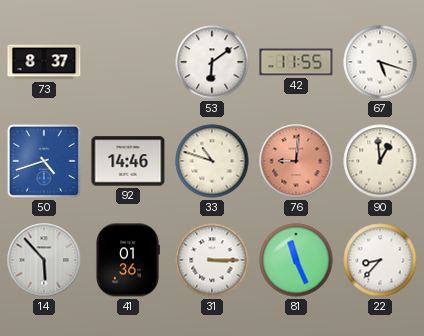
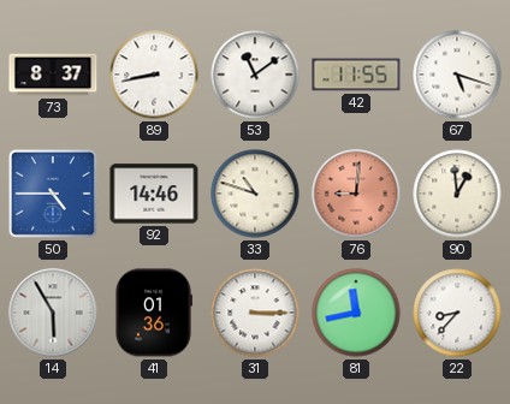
89: none -> 8:43 (154, 75)
53: 6:09 -> 11:09 (255, 75)
50: 4:42 -> 4:45 (53, 194)
14: 5:53 -> 5:55 (53, 313)
81: 11:26 -> 11:43 (356, 313)
